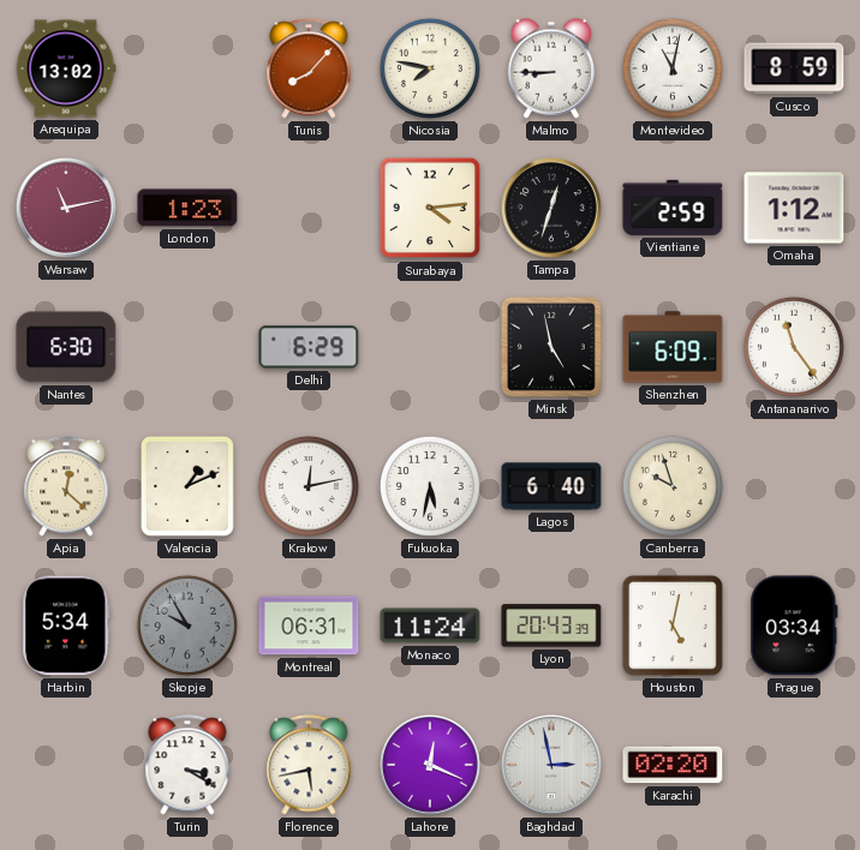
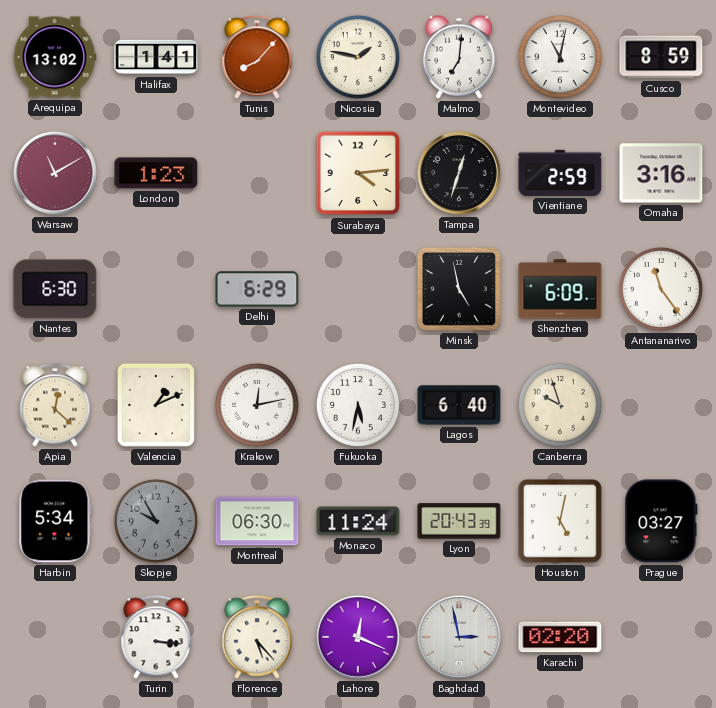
Halifax: none -> 1:41 (156, 57)
Nicosia: 7:47 -> 1:47 (358, 57)
Malmo: 8:45 -> 7:01 (459, 57)
Warsaw: 11:13 -> 11:10 (56, 174)
Omaha: 1:12 -> 3:16 (661, 173)
Montreal: 06:31 -> 06:30 (257, 521)
Prague: 03:34 -> 03:27 (661, 521)
Turin: 3:20 -> 3:16 (156, 637)
Florence: 5:43 -> 5:23 (257, 637)
